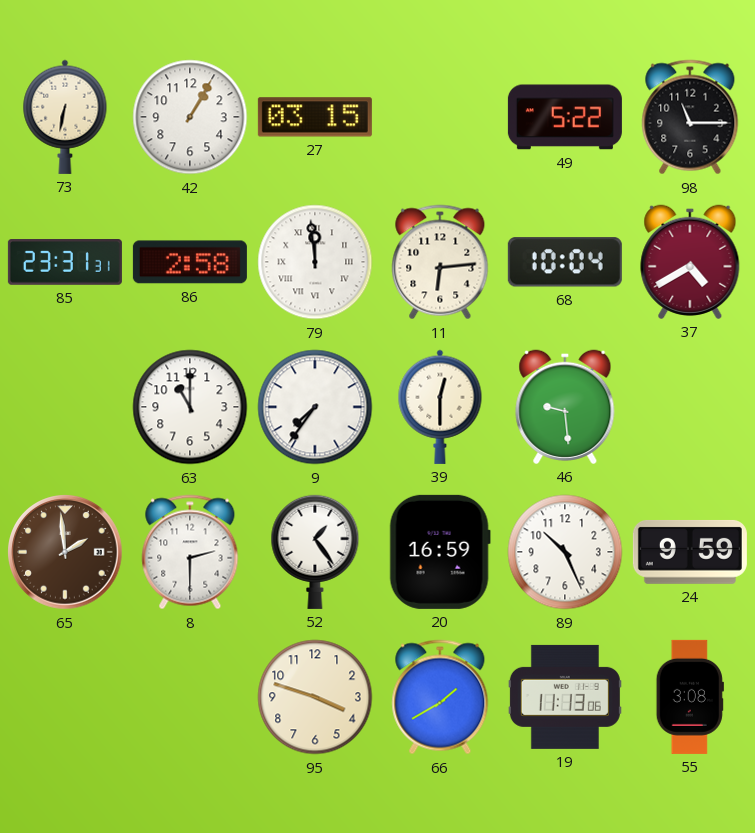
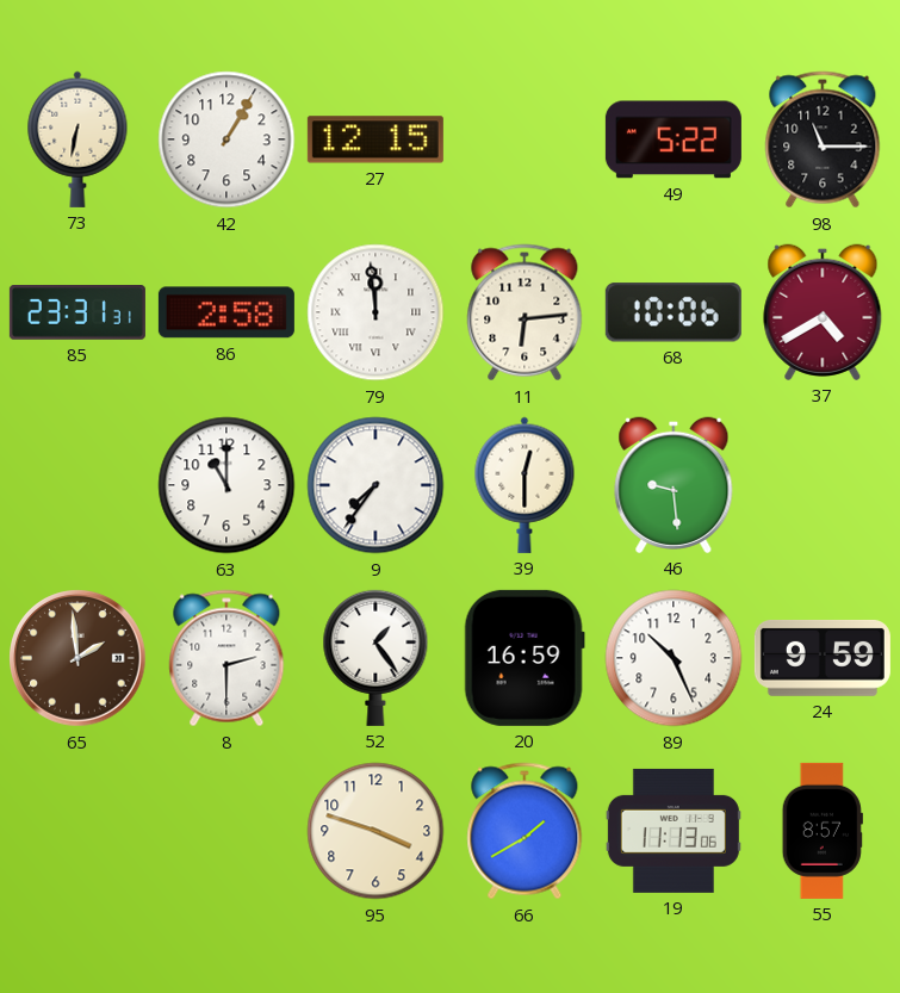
27: 03:15 -> 12:15 (375, 139)
68: 10:04 -> 10:06 (674, 312)
55: 3:08 -> 8:57 (823, 831)
